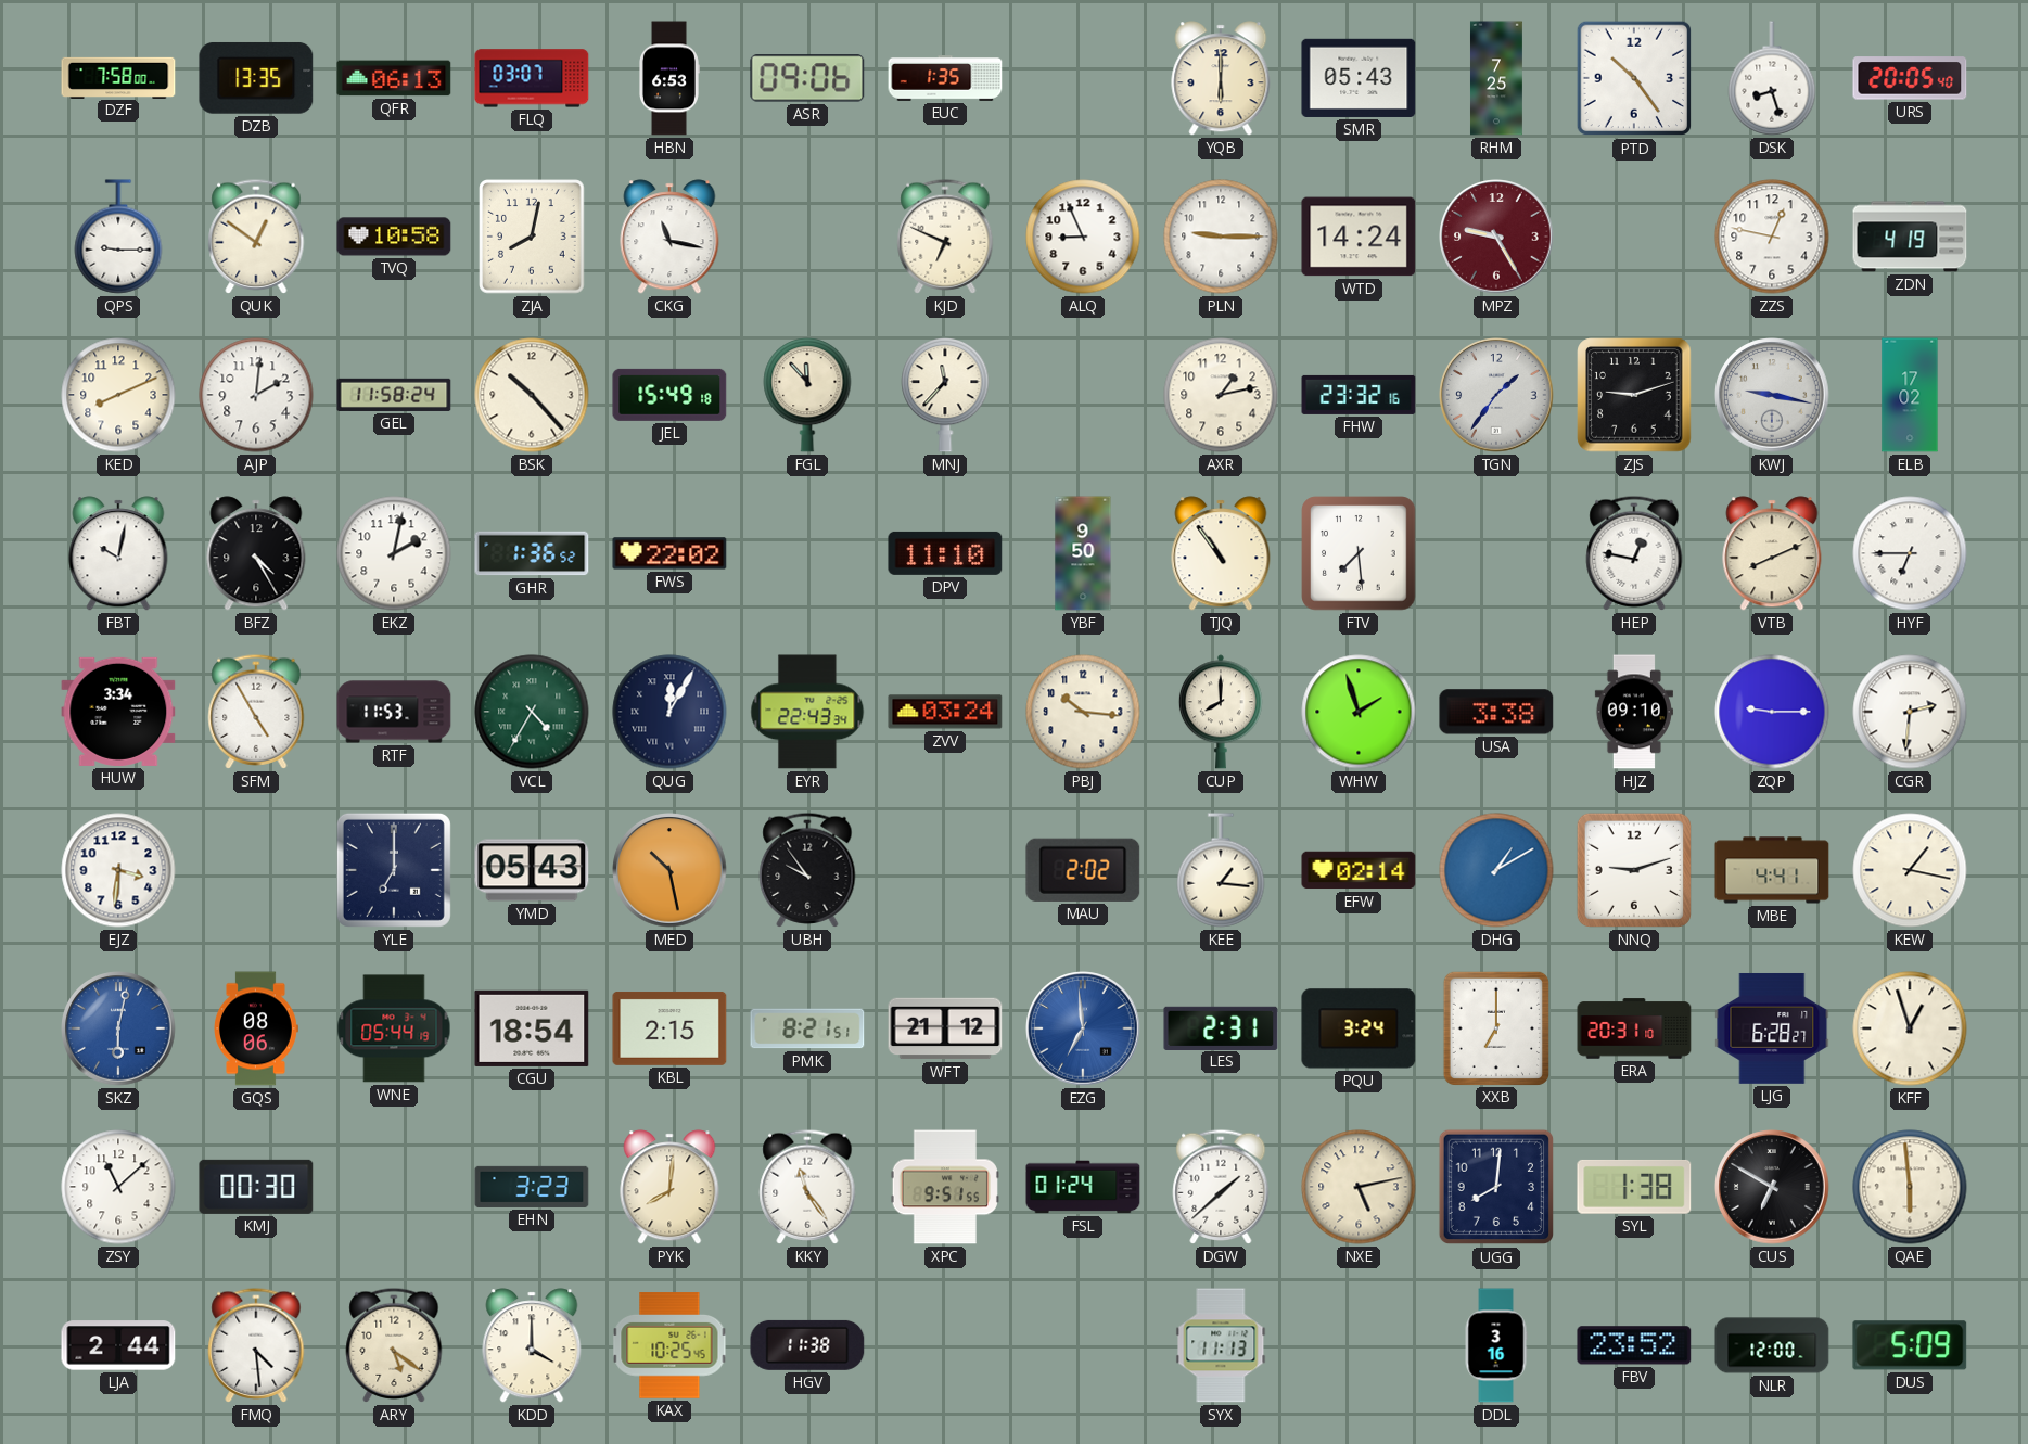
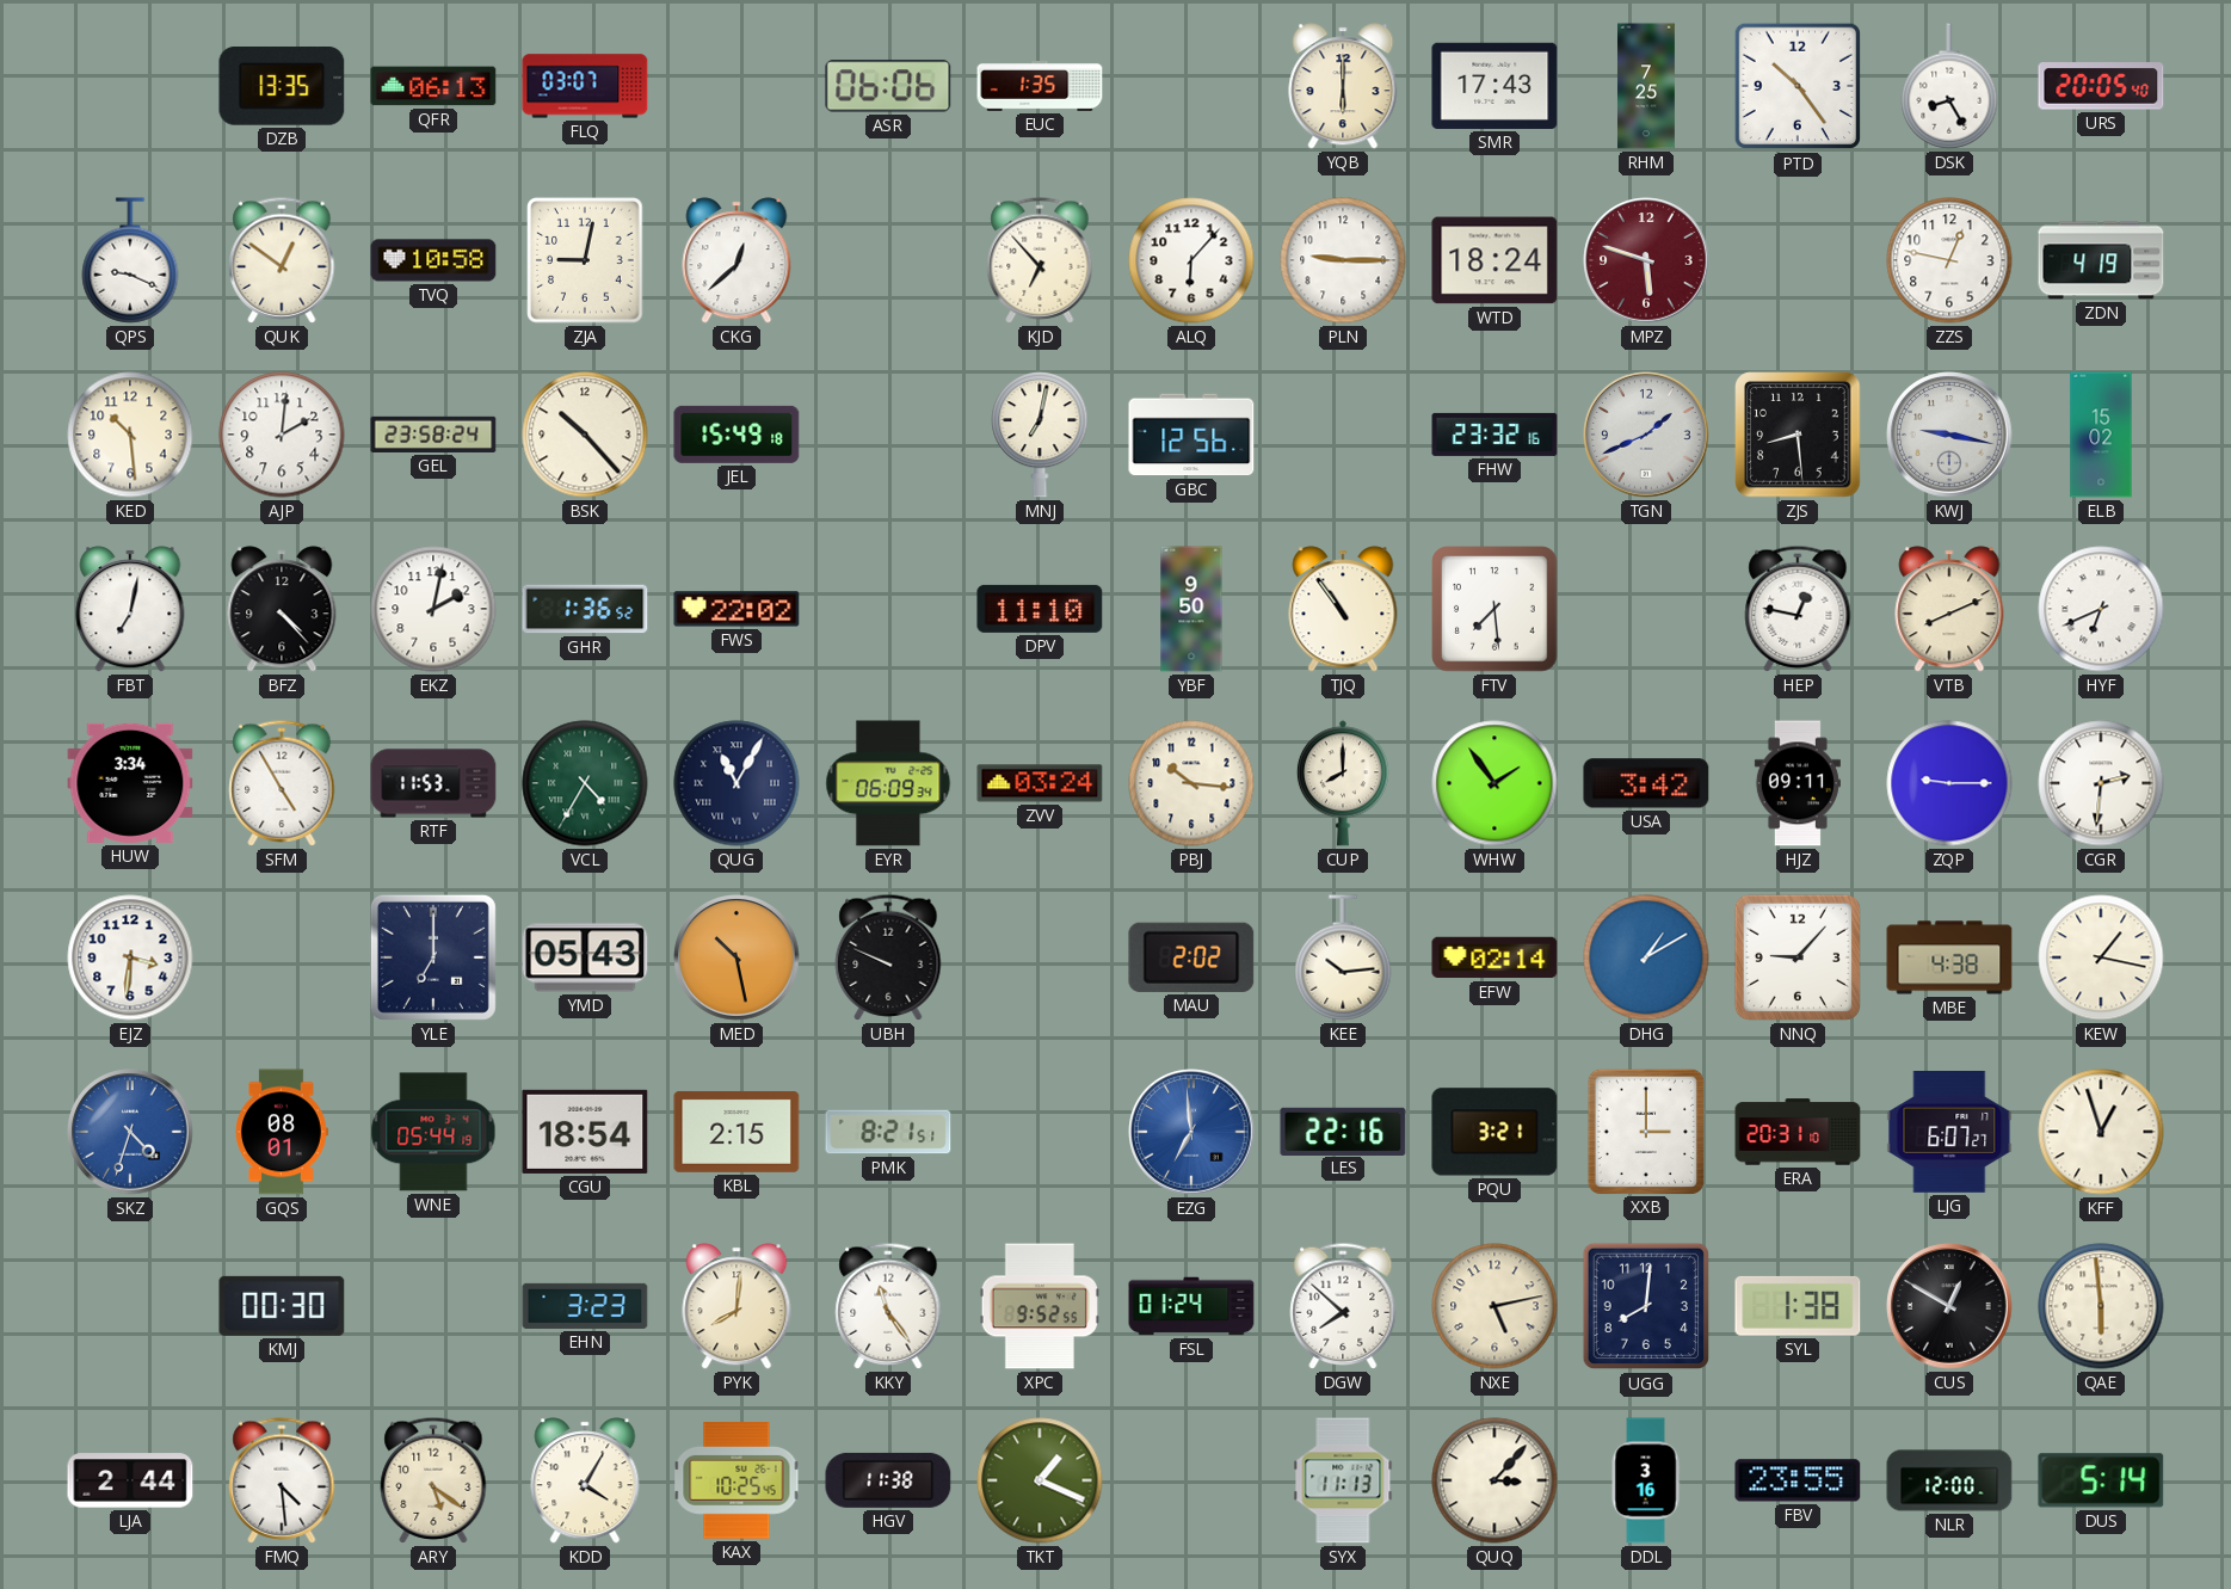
DZF: 7:58 -> none (118, 77)
HBN: 6:53 -> none (669, 78)
ASR: 09:06 -> 06:06 (888, 86)
SMR: 05:43 -> 17:43 (1494, 86)
DSK: 8:27 -> 8:25 (1949, 86)
QPS: 9:15 -> 9:19 (130, 260)
ZJA: 8:02 -> 9:02 (585, 260)
CKG: 11:17 -> 12:38 (737, 260)
KJD: 6:49 -> 6:53 (1040, 260)
ALQ: 8:56 -> 6:07 (1191, 260)
WTD: 14:24 -> 18:24 (1494, 260)
MPZ: 9:25 -> 5:48 (1646, 260)
KED: 8:11 -> 10:29 (130, 435)
GEL: 11:58 -> 23:58 (433, 435)
FGL: 11:53 -> none (807, 396)
MNJ: 11:37 -> 7:02 (1040, 436)
GBC: none -> 12:56 (1191, 435)
AXR: 1:13 -> none (1221, 395)
TGN: 1:36 -> 1:41 (1646, 435)
ZJS: 9:12 -> 8:29 (1798, 435)
ELB: 17:02 -> 15:02 (2101, 435)
FBT: 10:02 -> 7:02 (130, 609)
BFZ: 4:25 -> 4:23 (282, 609)
HYF: 6:45 -> 6:41 (2101, 609)
QUG: 12:05 -> 11:05 (737, 783)
EYR: 22:43 -> 06:09 (888, 783)
WHW: 1:57 -> 1:54 (1494, 783)
USA: 3:38 -> 3:42 (1646, 783)
HJZ: 09:10 -> 09:11 (1798, 783)
UBH: 9:54 -> 9:49 (888, 957)
KEE: 1:16 -> 10:14 (1343, 957)
NNQ: 9:12 -> 9:07 (1798, 957)
MBE: 4:41 -> 4:38 (1949, 957)
SKZ: 6:02 -> 4:33 (130, 1132)
GQS: 08:06 -> 08:01 (282, 1132)
WFT: 21:12 -> none (945, 1028)
LES: 2:31 -> 22:16 (1343, 1131)
PQU: 3:24 -> 3:21 (1494, 1132)
XXB: 7:00 -> 3:00 (1645, 1131)
LJG: 6:28 -> 6:07 (1949, 1132)
ZSY: 11:08 -> none (118, 1187)
XPC: 9:51 -> 9:52 (1040, 1306)
DGW: 1:38 -> 7:52 (1343, 1306)
CUS: 6:50 -> 12:50 (1949, 1306)
KDD: 4:00 -> 4:05 (585, 1480)
TKT: none -> 1:19 (1040, 1480)
QUQ: none -> 3:07 (1494, 1480)
FBV: 23:52 -> 23:55 (1798, 1480)
DUS: 5:09 -> 5:14 (2101, 1480)
